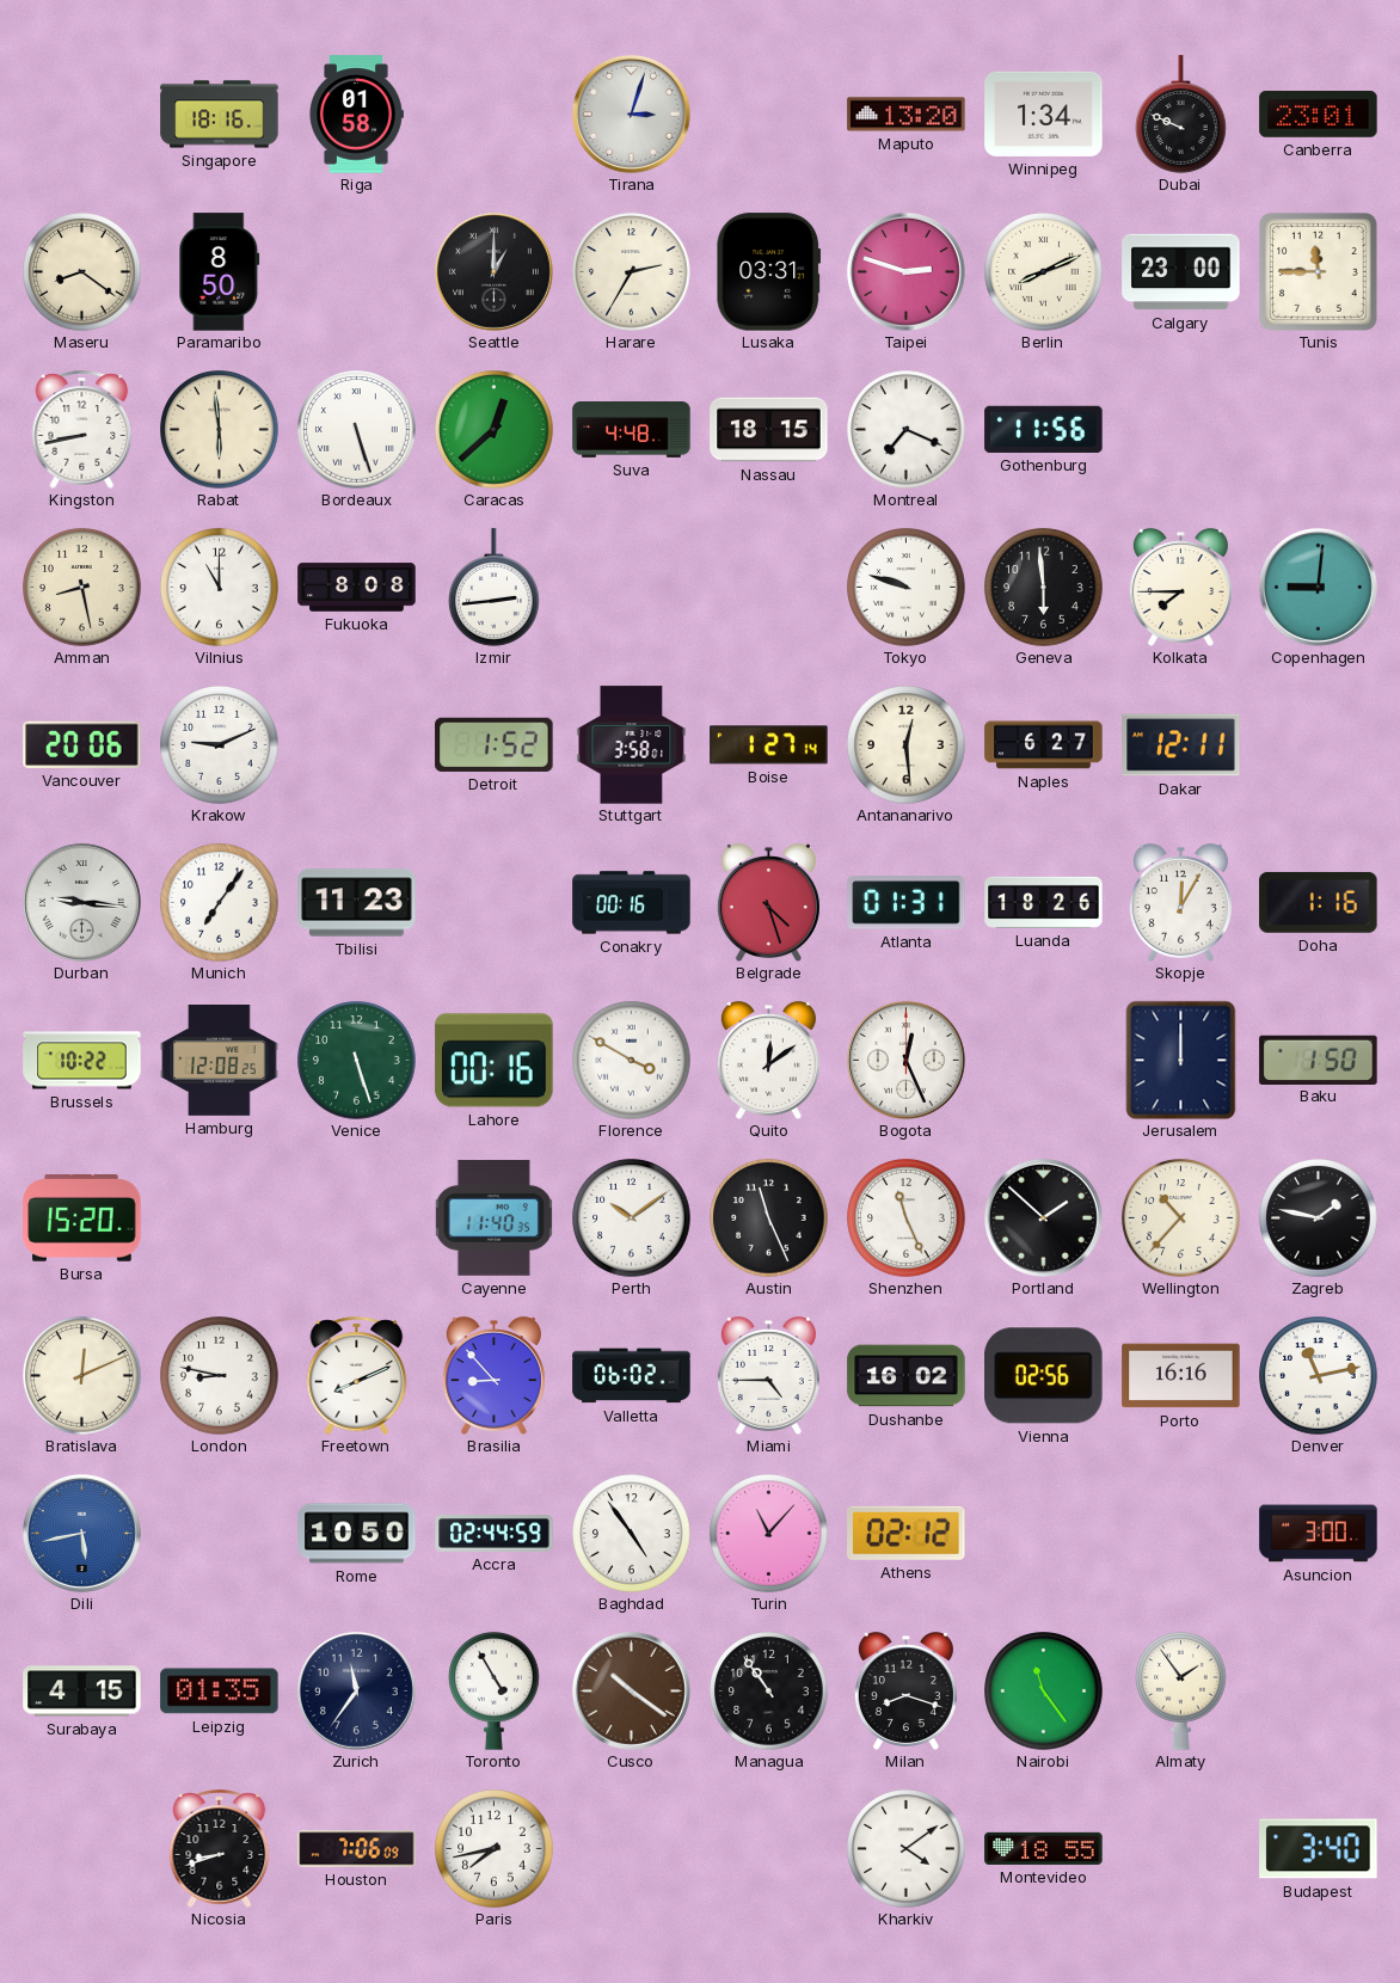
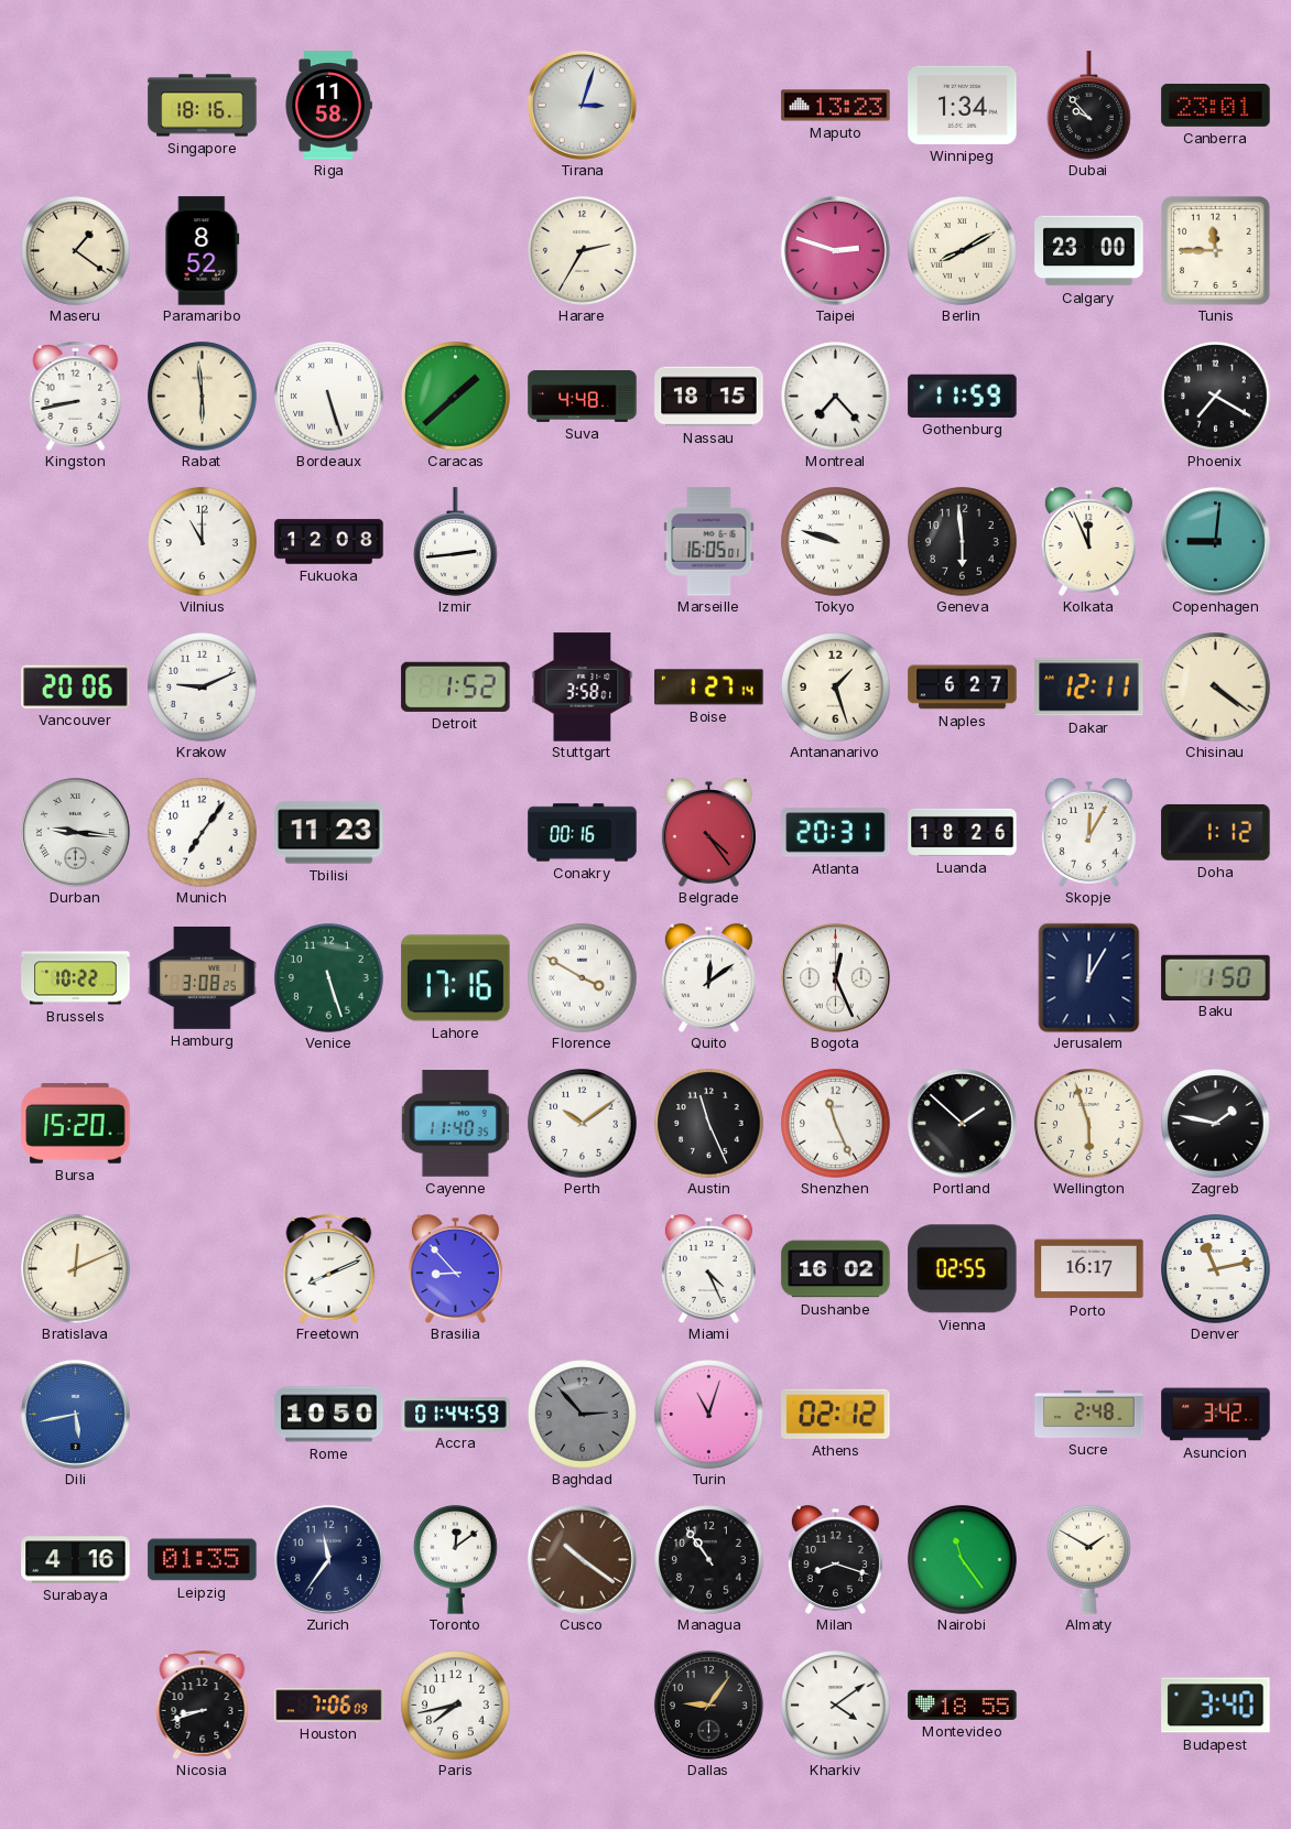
Riga: 01:58 -> 11:58 (328, 106)
Maputo: 13:20 -> 13:23 (836, 106)
Dubai: 9:49 -> 9:53 (1089, 106)
Maseru: 8:21 -> 1:21 (76, 251)
Paramaribo: 8:50 -> 8:52 (203, 251)
Seattle: 1:00 -> none (493, 271)
Lusaka: 03:31 -> none (769, 272)
Berlin: 8:11 -> 8:10 (963, 251)
Caracas: 12:38 -> 1:38 (456, 397)
Montreal: 7:19 -> 7:23 (836, 397)
Gothenburg: 11:56 -> 11:59 (963, 396)
Phoenix: none -> 7:20 (1216, 397)
Amman: 8:28 -> none (82, 588)
Fukuoka: 8:08 -> 12:08 (329, 542)
Marseille: none -> 16:05 (709, 542)
Kolkata: 7:45 -> 11:56 (1088, 541)
Antananarivo: 12:29 -> 1:27 (836, 688)
Chisinau: none -> 4:21 (1216, 688)
Belgrade: 4:27 -> 4:24 (708, 832)
Atlanta: 01:31 -> 20:31 (836, 833)
Doha: 1:16 -> 1:12 (1216, 832)
Hamburg: 12:08 -> 3:08 (203, 977)
Lahore: 00:16 -> 17:16 (456, 978)
Jerusalem: 12:00 -> 12:05 (1089, 977)
Wellington: 10:37 -> 5:57 (1089, 1124)
London: 8:47 -> none (220, 1376)
Valletta: 06:02 -> none (632, 1376)
Miami: 4:45 -> 4:26 (708, 1268)
Vienna: 02:56 -> 02:55 (963, 1269)
Porto: 16:16 -> 16:17 (1089, 1269)
Accra: 02:44 -> 01:44 (456, 1415)
Baghdad: 4:54 -> 2:53 (583, 1415)
Baghdad dial: white -> grey (583, 1415)
Turin: 11:07 -> 11:03 (709, 1415)
Sucre: none -> 2:48 (1089, 1414)
Asuncion: 3:00 -> 3:42 (1216, 1415)
Surabaya: 4:15 -> 4:16 (76, 1560)
Toronto: 4:55 -> 12:09 (456, 1559)
Almaty: 1:54 -> 1:50 (1089, 1559)
Dallas: none -> 9:06 (708, 1704)
